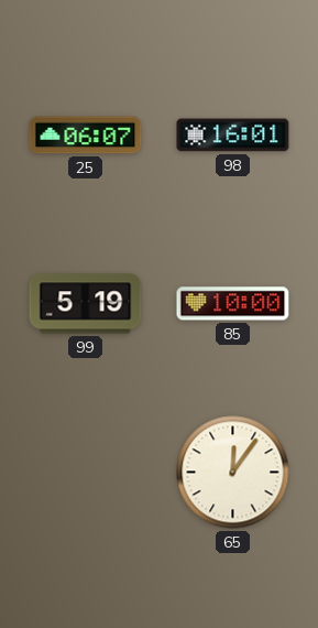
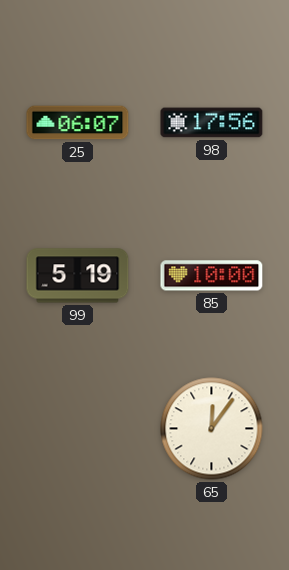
98: 16:01 -> 17:56 (212, 123)
